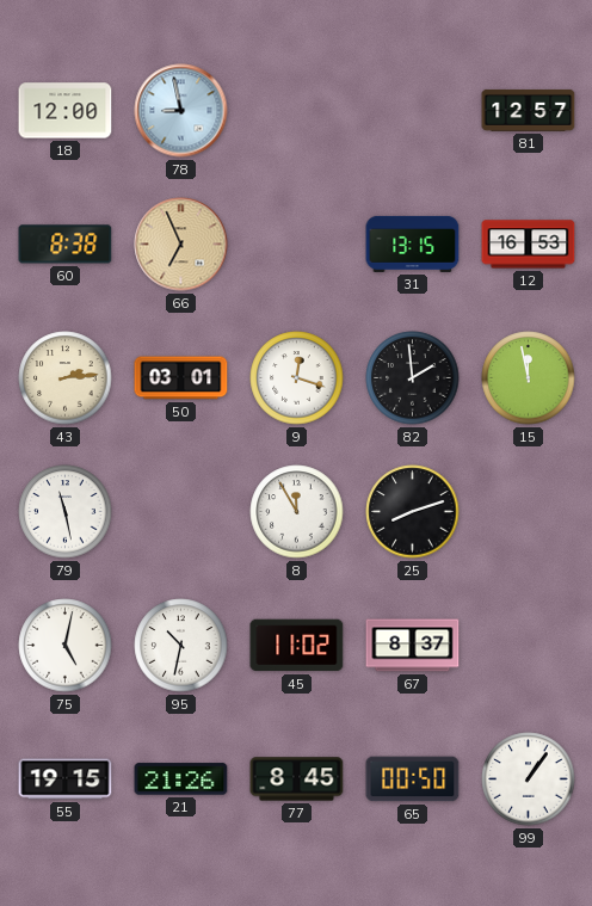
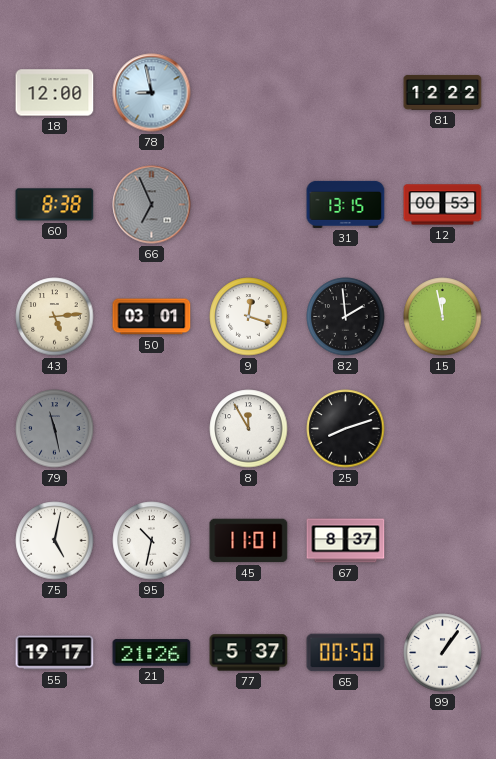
81: 12:57 -> 12:22 (443, 92)
66 dial: champagne -> grey (152, 205)
12: 16:53 -> 00:53 (443, 205)
43: 2:14 -> 5:14 (55, 317)
79 dial: white -> grey (55, 429)
45: 11:02 -> 11:01 (249, 541)
55: 19:15 -> 19:17 (55, 653)
77: 8:45 -> 5:37 (249, 653)
